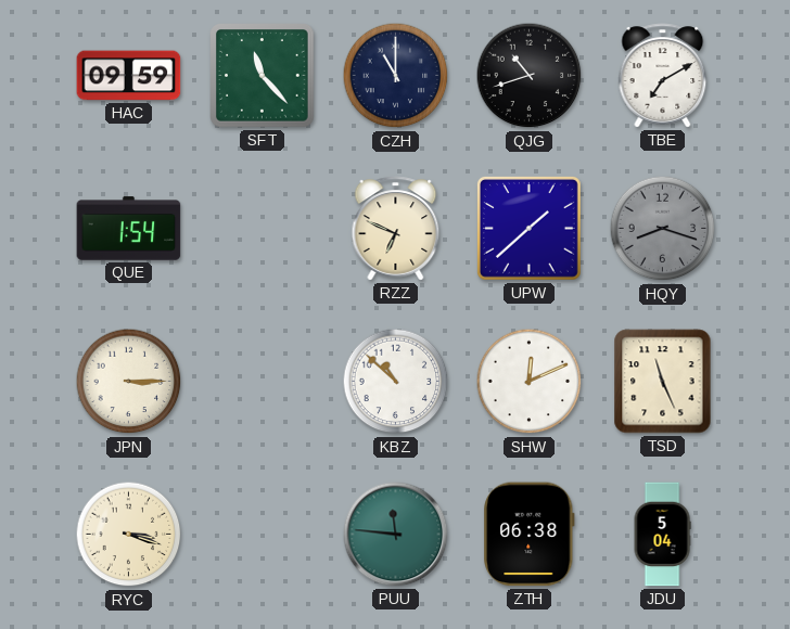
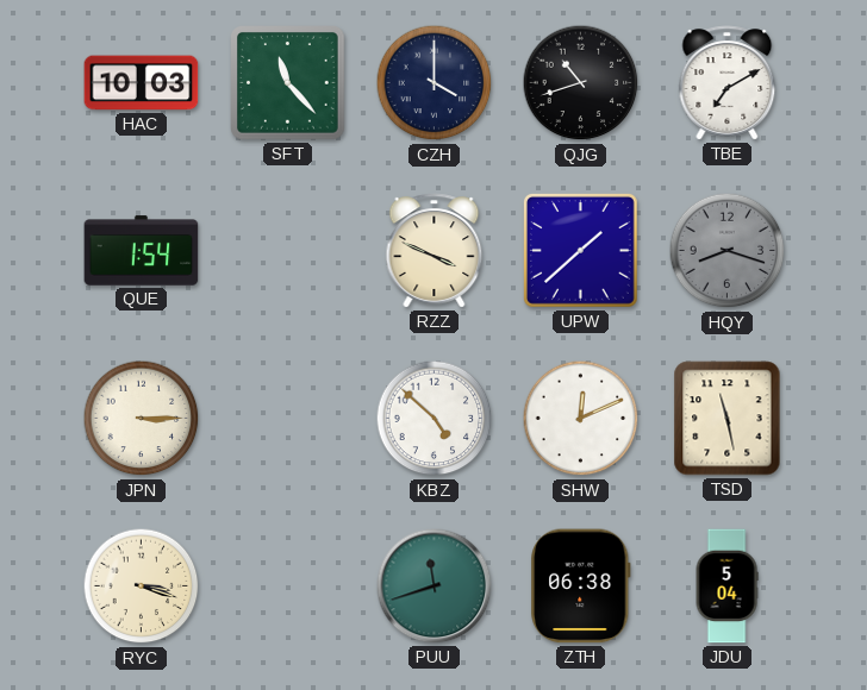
HAC: 09:59 -> 10:03 (142, 83)
CZH: 11:00 -> 4:00 (435, 83)
RZZ: 6:49 -> 3:49 (435, 251)
KBZ: 10:52 -> 4:52 (435, 419)
TSD: 11:26 -> 11:28 (728, 419)
PUU: 11:46 -> 11:42 (435, 586)
